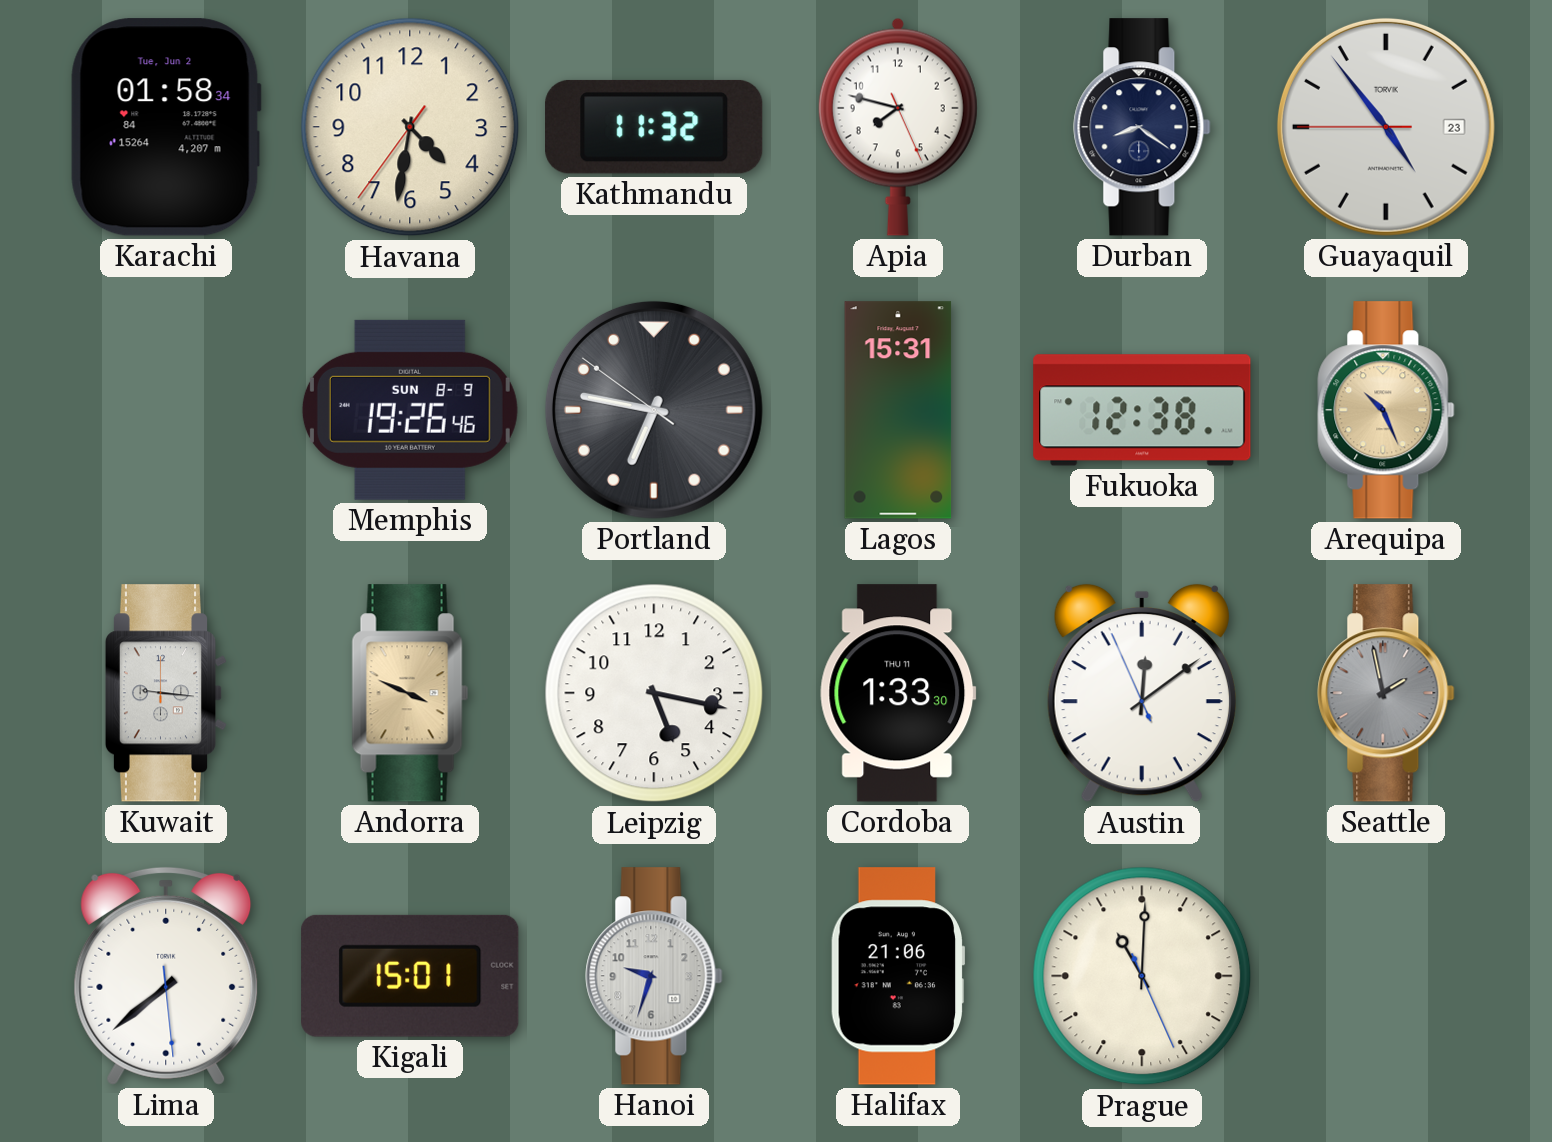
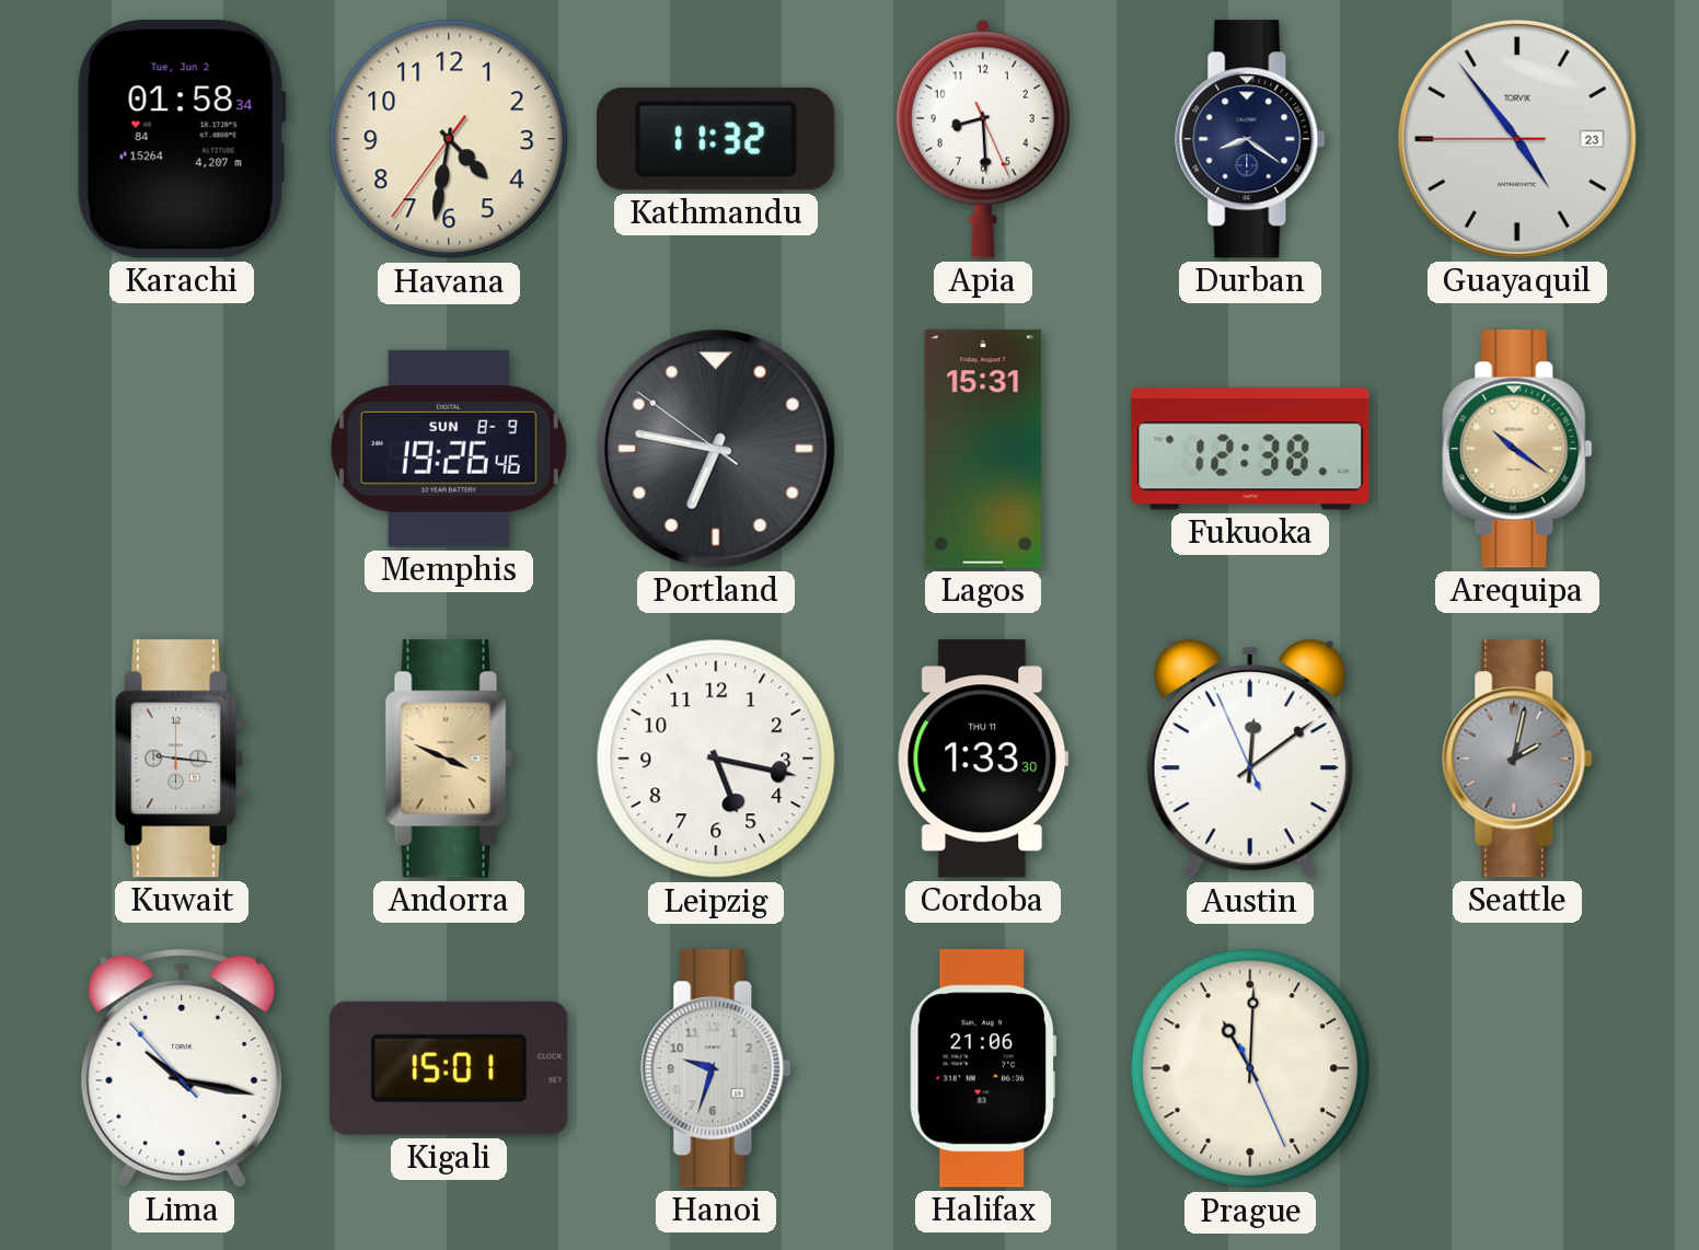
Apia: 7:47 -> 8:29 (983, 139)
Arequipa: 10:26 -> 10:21 (1517, 449)
Seattle: 1:58 -> 2:02 (1517, 759)
Lima: 7:38 -> 10:16 (182, 1068)
